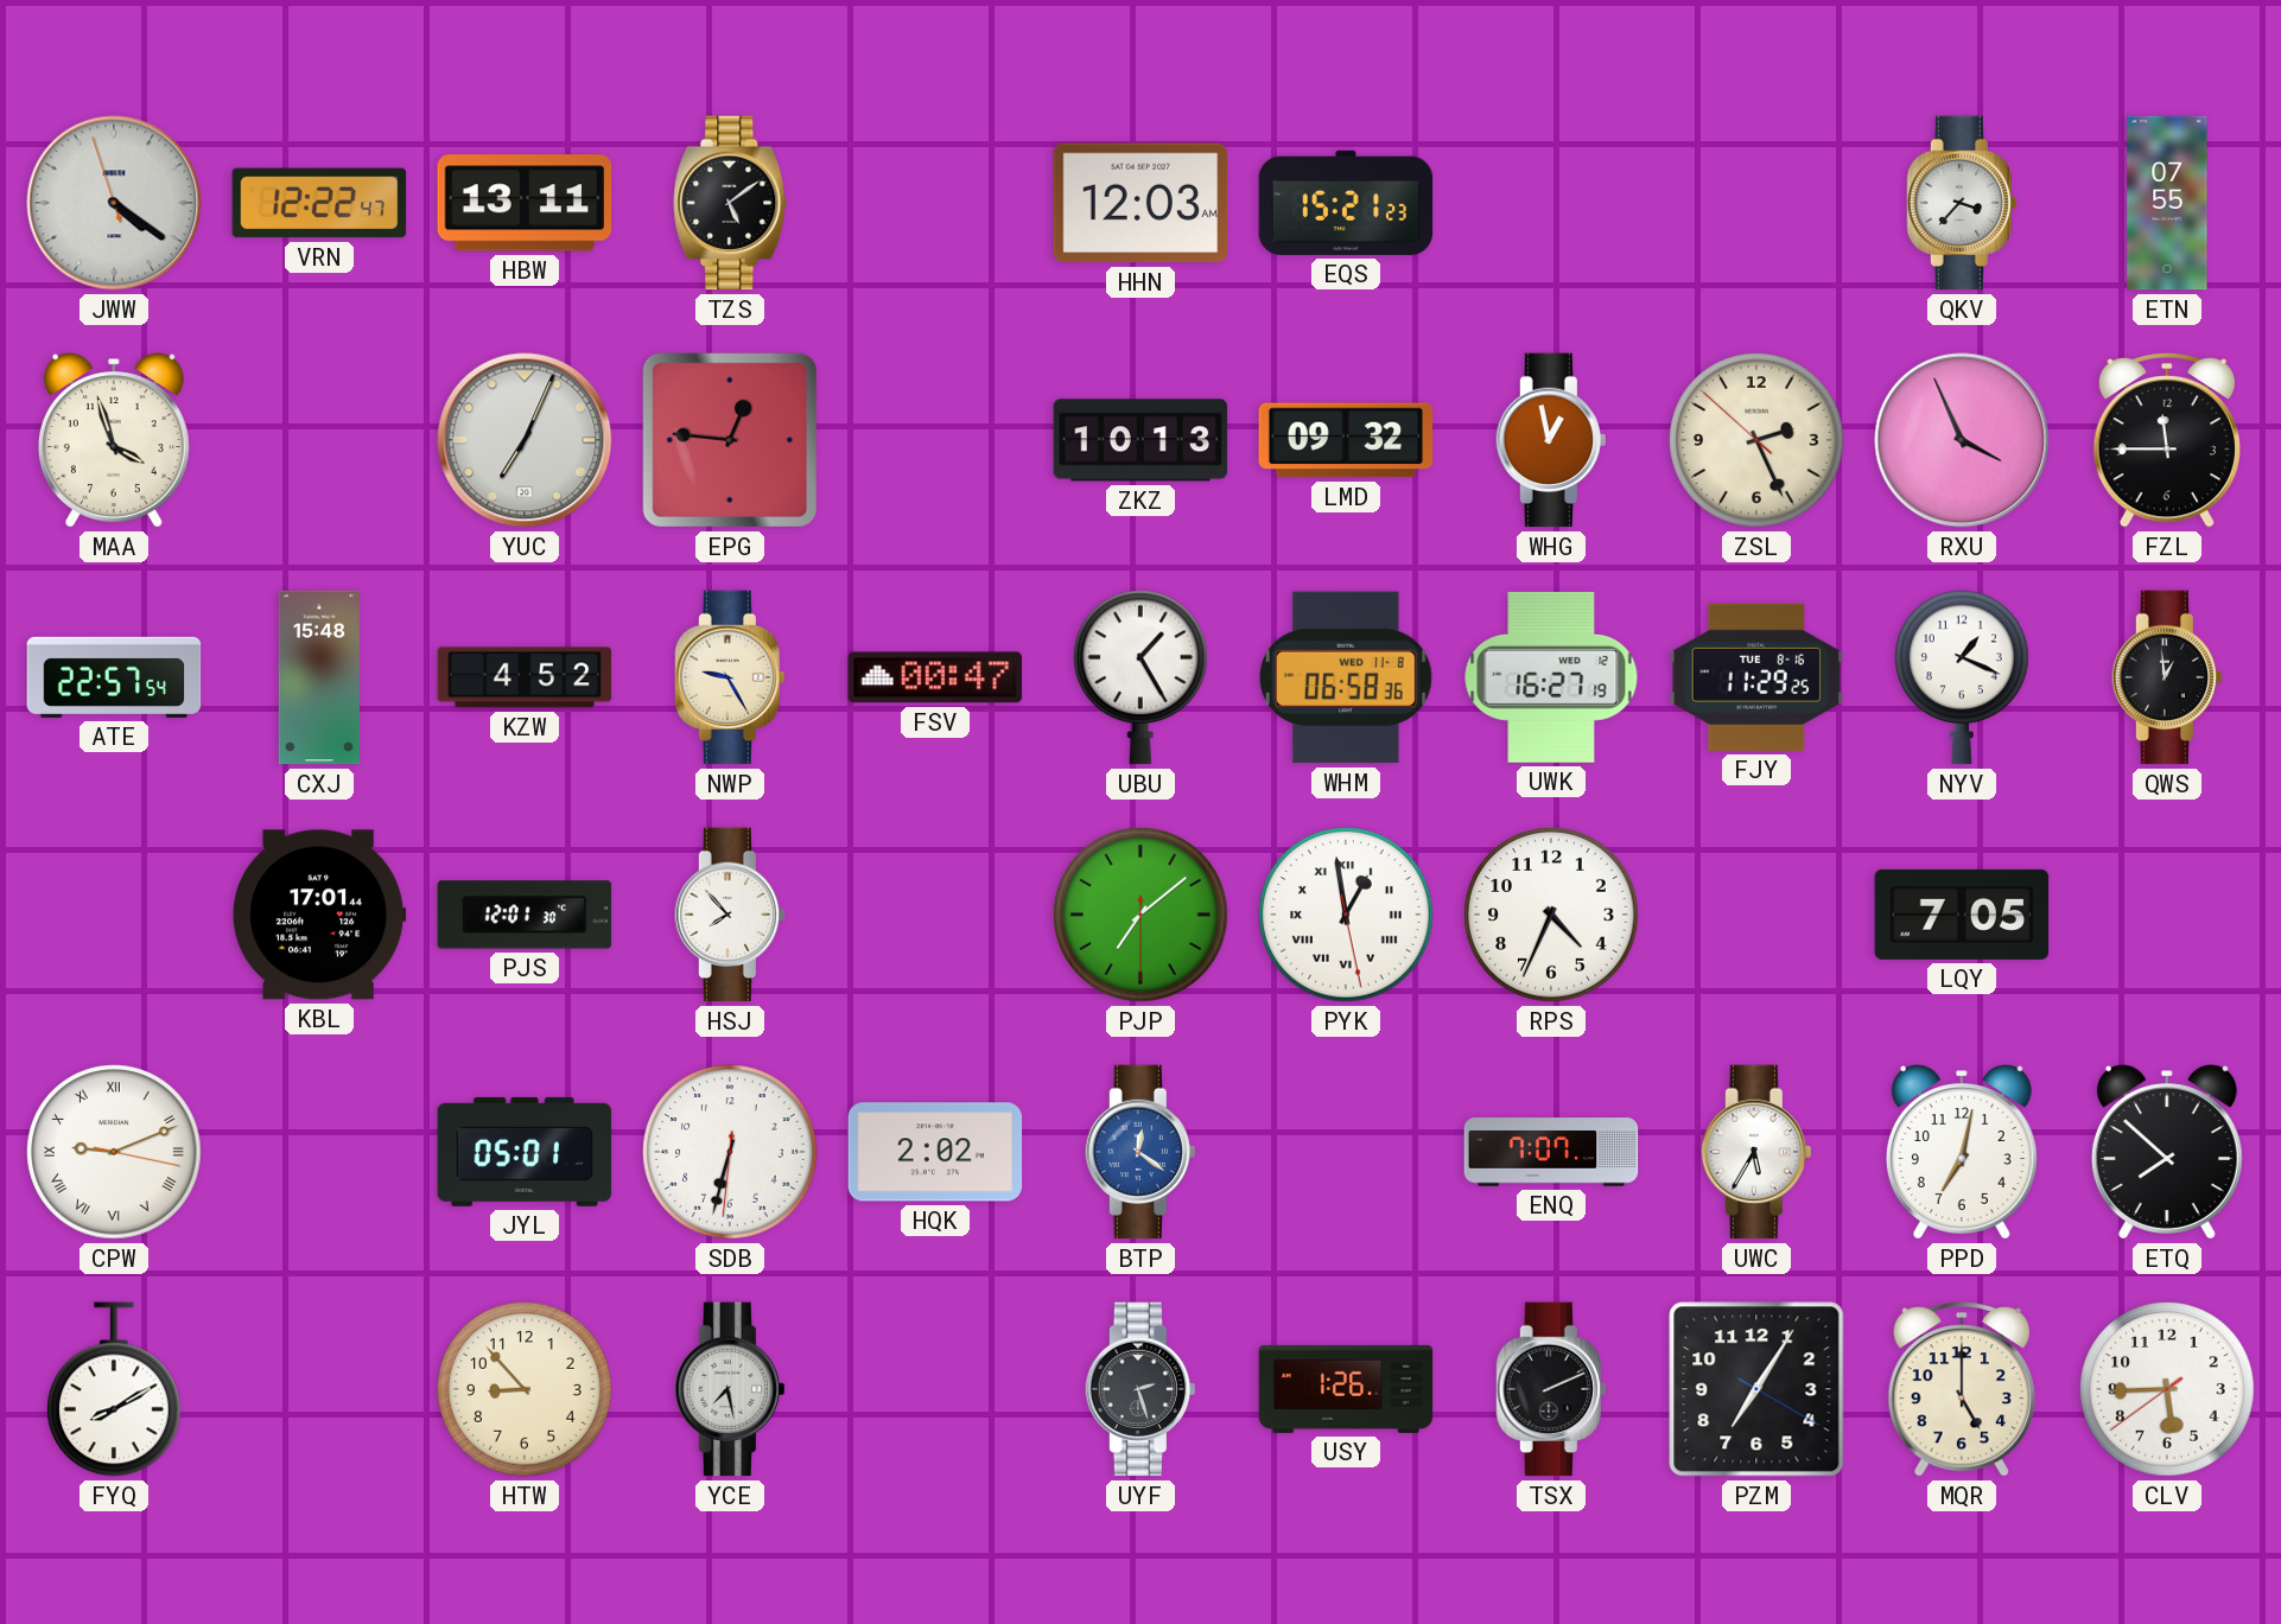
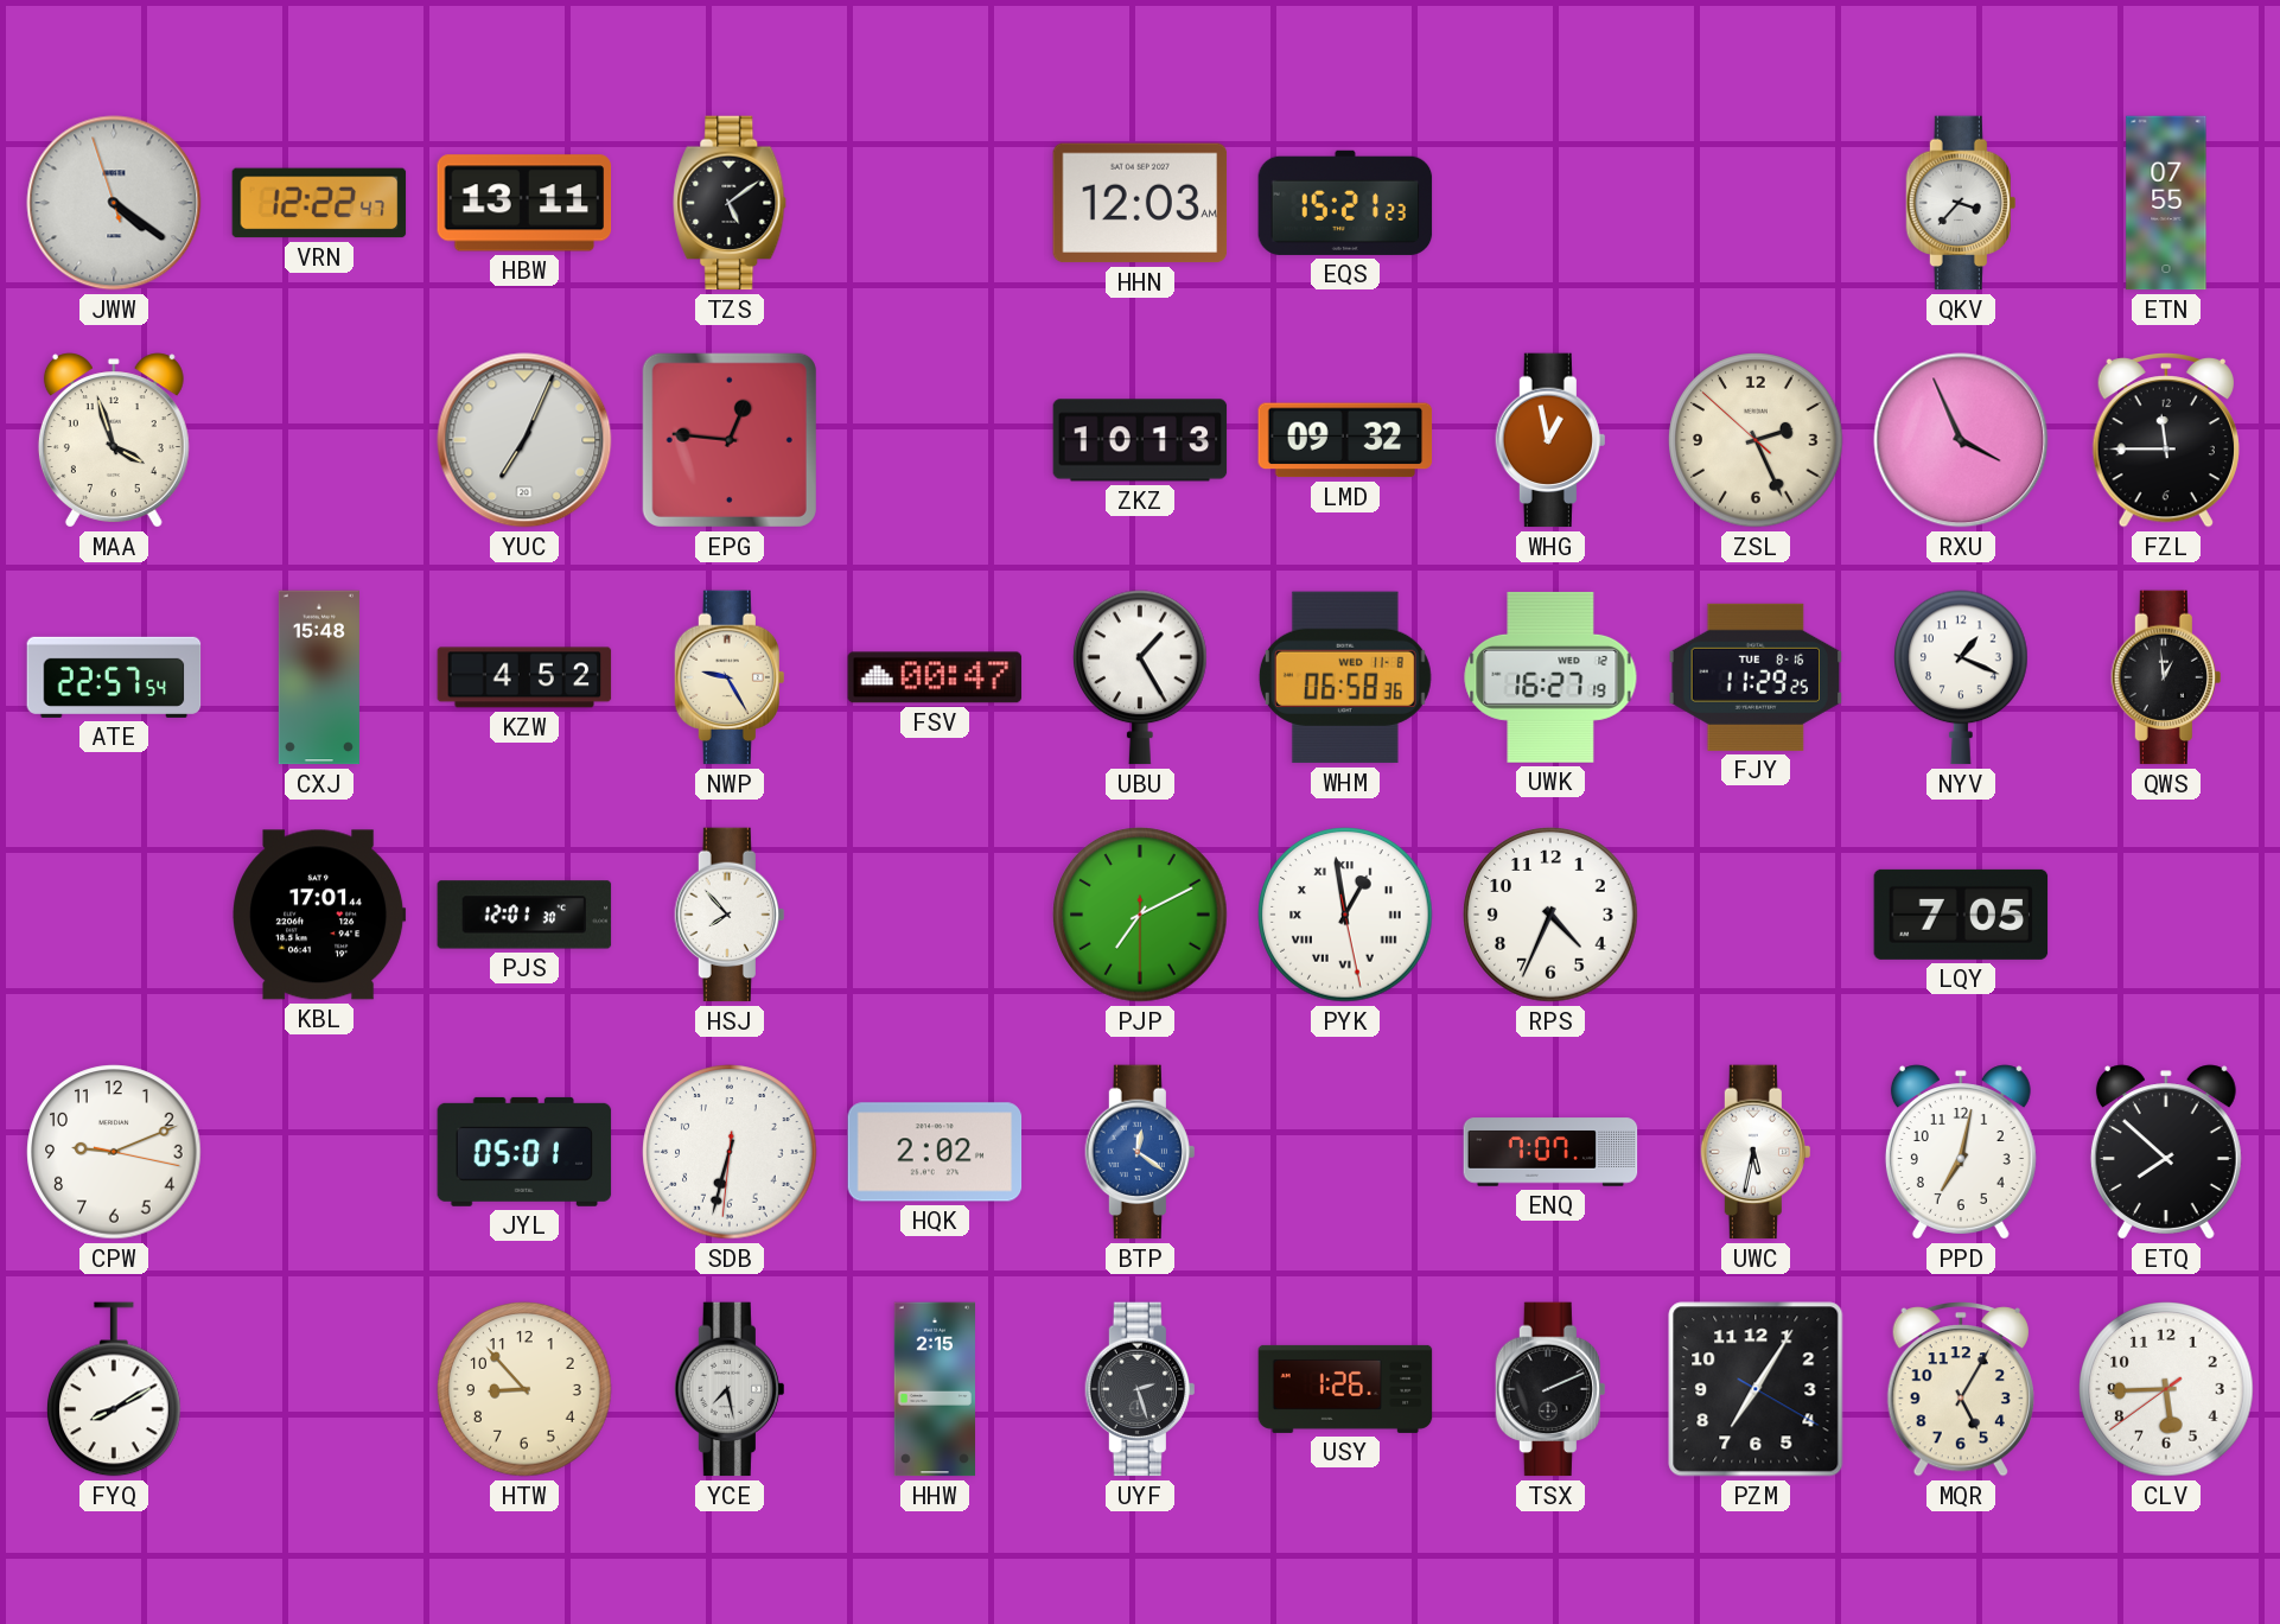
PJP: 7:08 -> 7:10 (1140, 915)
CPW numerals: Roman -> Arabic (114, 1152)
UWC: 5:35 -> 5:32 (1754, 1152)
HHW: none -> 2:15 (934, 1389)
MQR: 5:00 -> 5:05 (1961, 1390)
